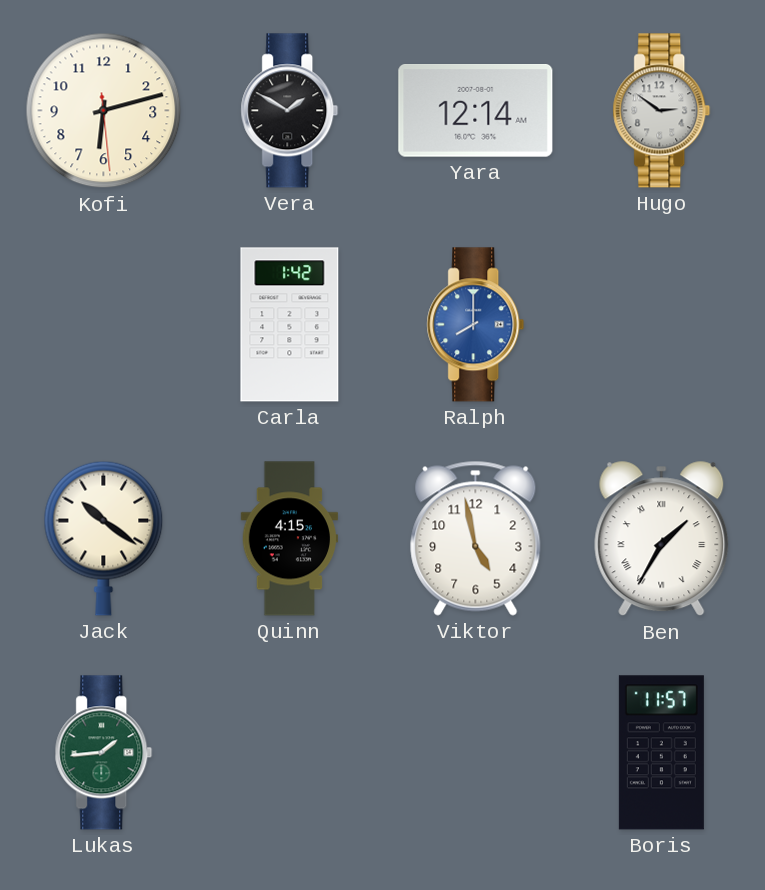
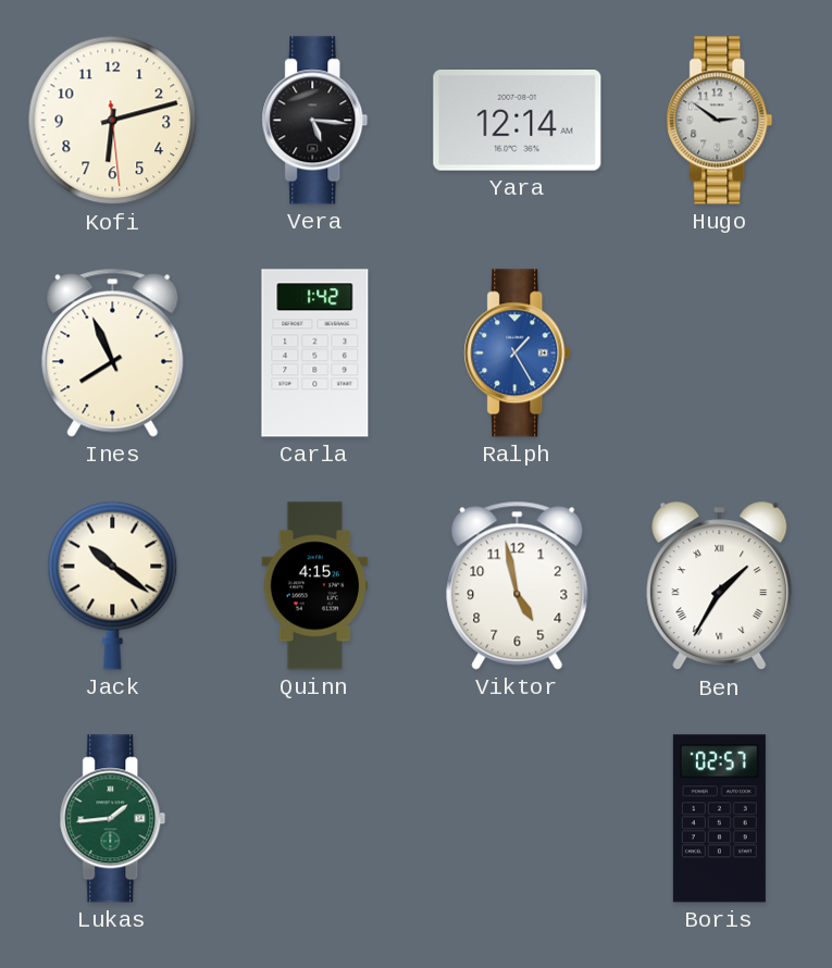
Vera: 1:50 -> 5:16 (315, 121)
Ines: none -> 7:56 (113, 352)
Ralph: 8:00 -> 1:25 (518, 353)
Boris: 11:57 -> 02:57 (719, 819)
